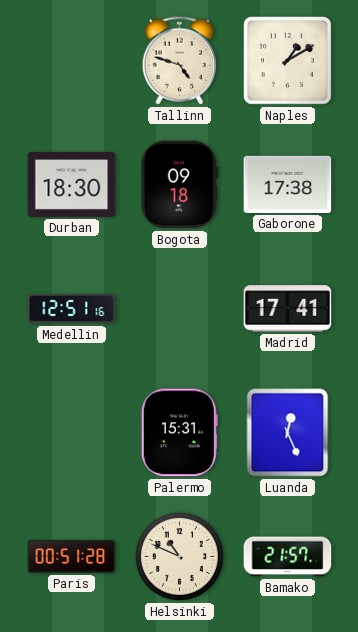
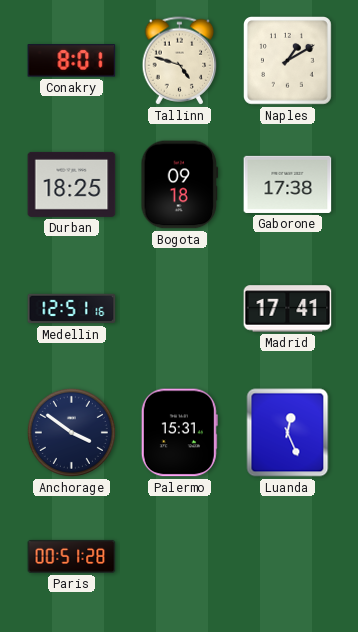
Conakry: none -> 8:01 (72, 61)
Durban: 18:30 -> 18:25 (72, 184)
Anchorage: none -> 3:51 (71, 432)
Helsinki: 10:49 -> none (179, 556)
Bamako: 21:57 -> none (288, 557)
